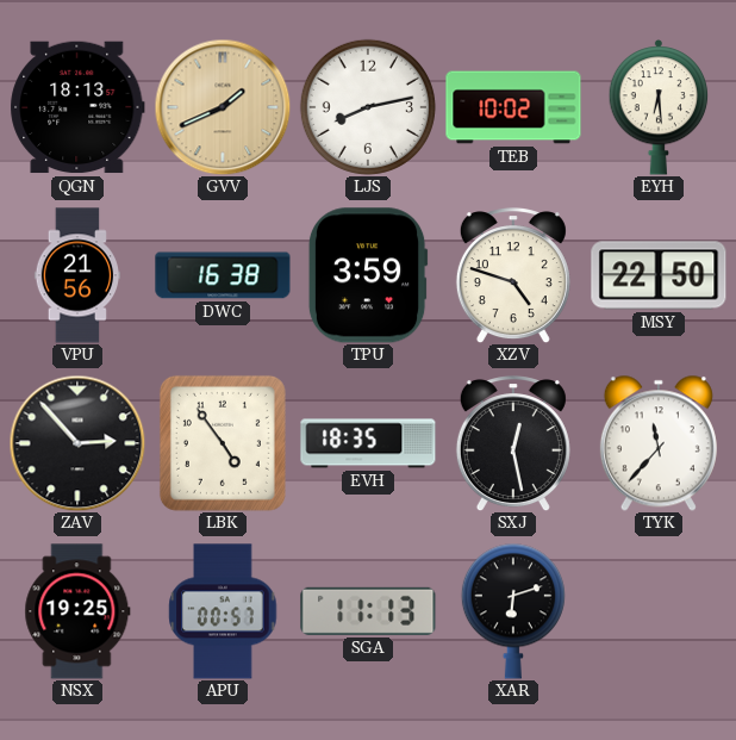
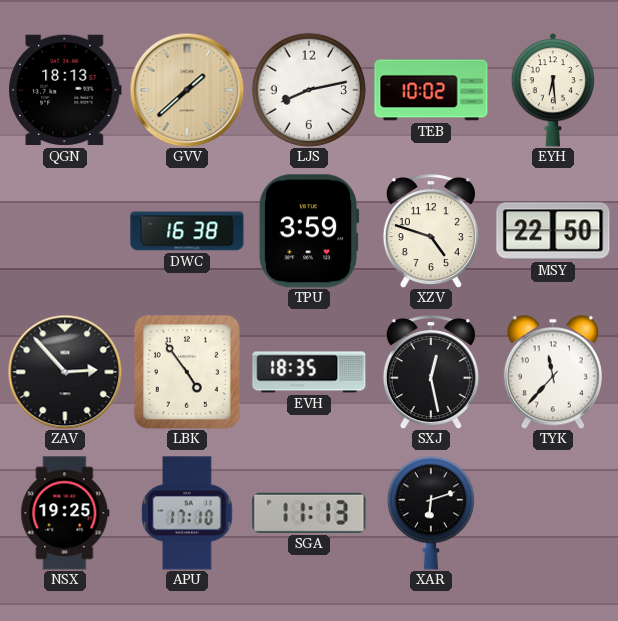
GVV: 1:41 -> 1:38 (187, 90)
VPU: 21:56 -> none (77, 275)
APU: 00:57 -> 17:10 (187, 513)
